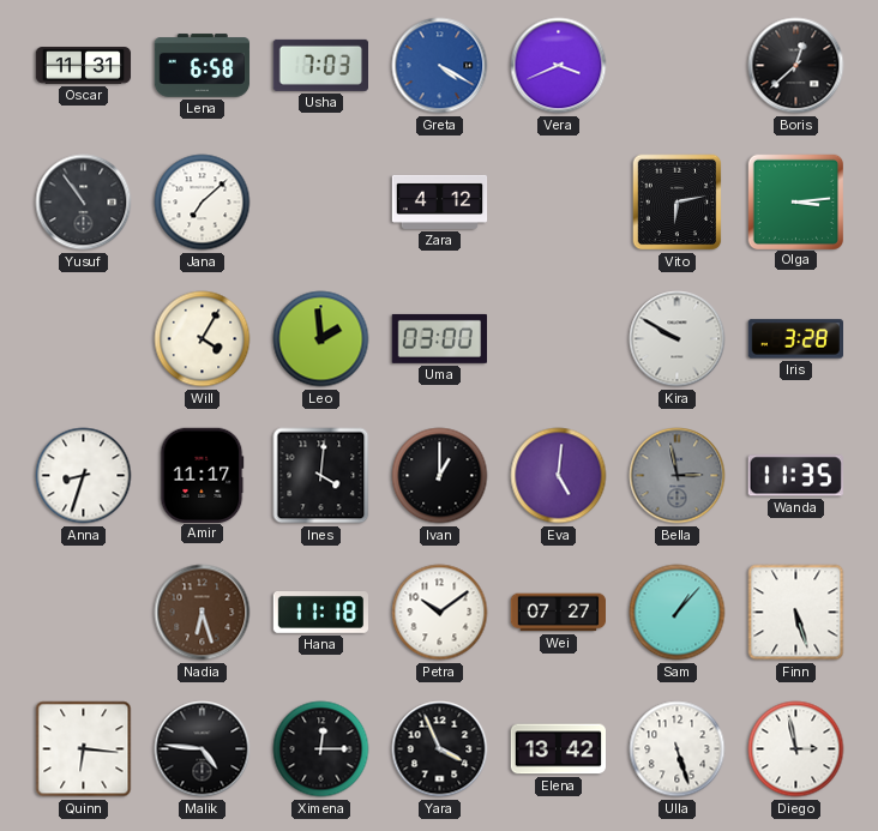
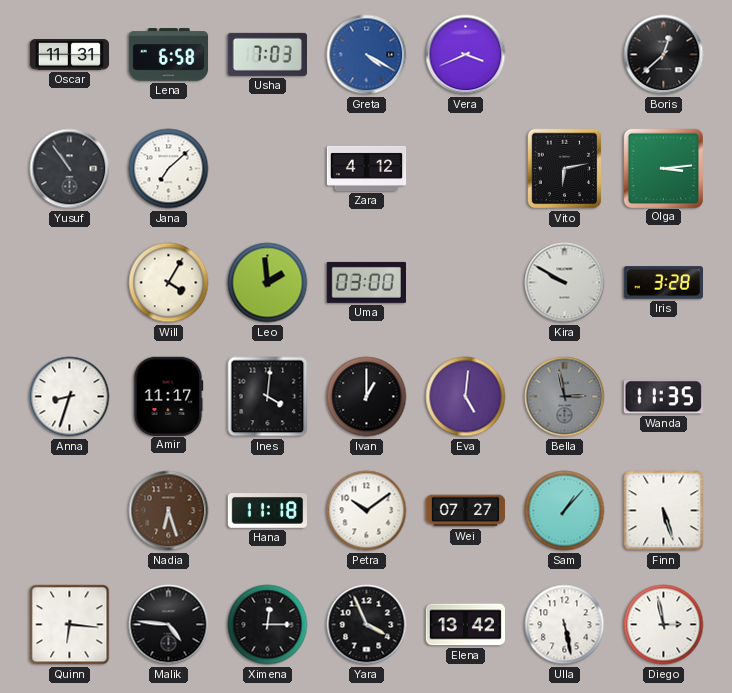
Ulla: 5:27 -> 5:28 (565, 625)
